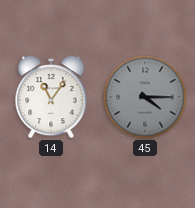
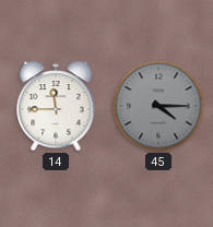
14: 11:06 -> 11:45 (56, 106)
